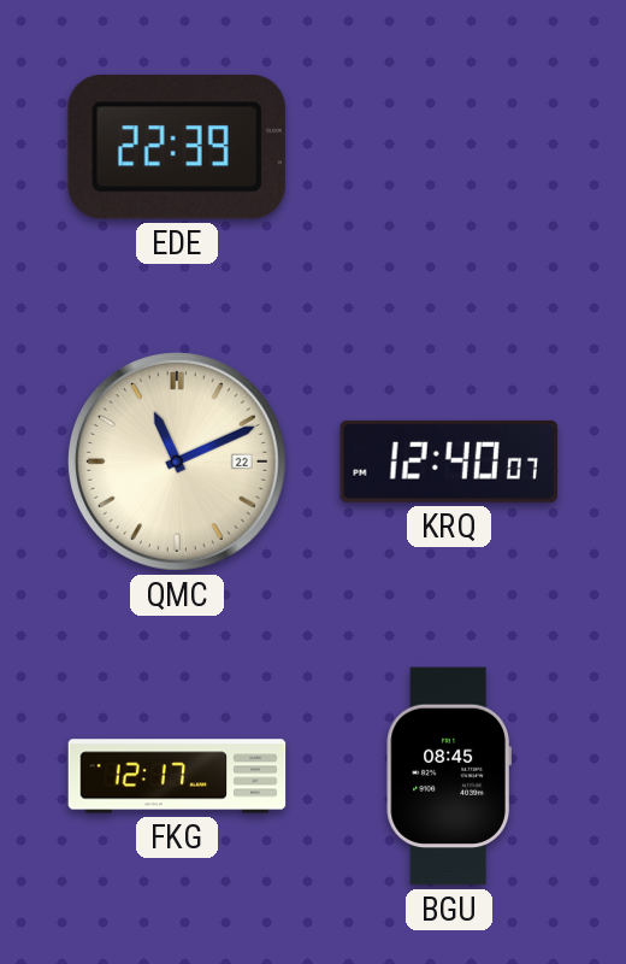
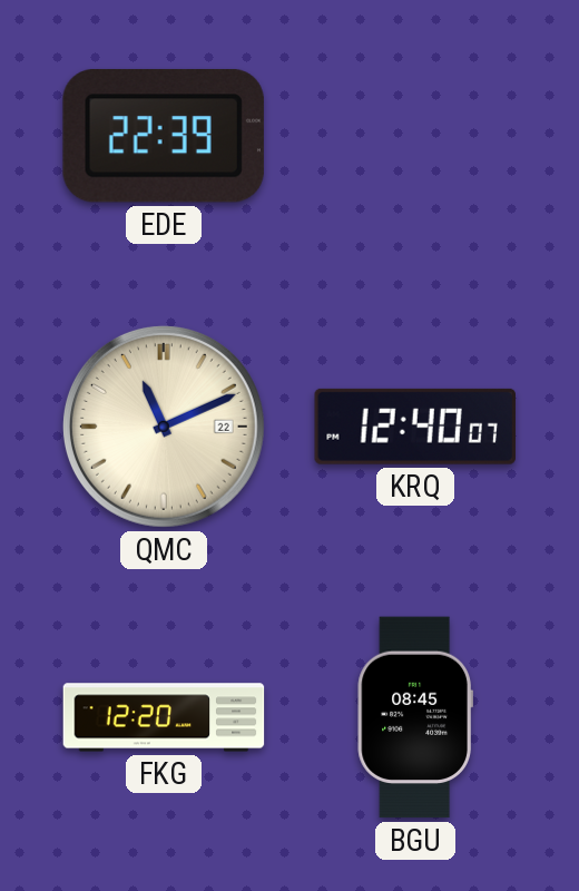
FKG: 12:17 -> 12:20 (164, 717)
